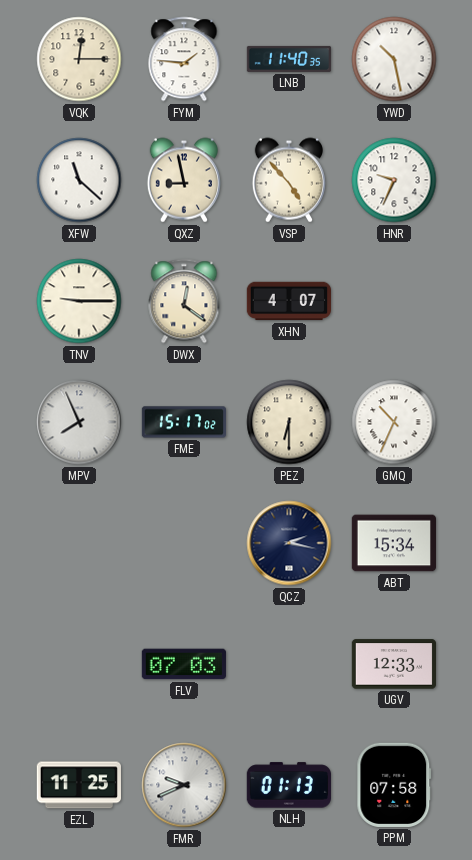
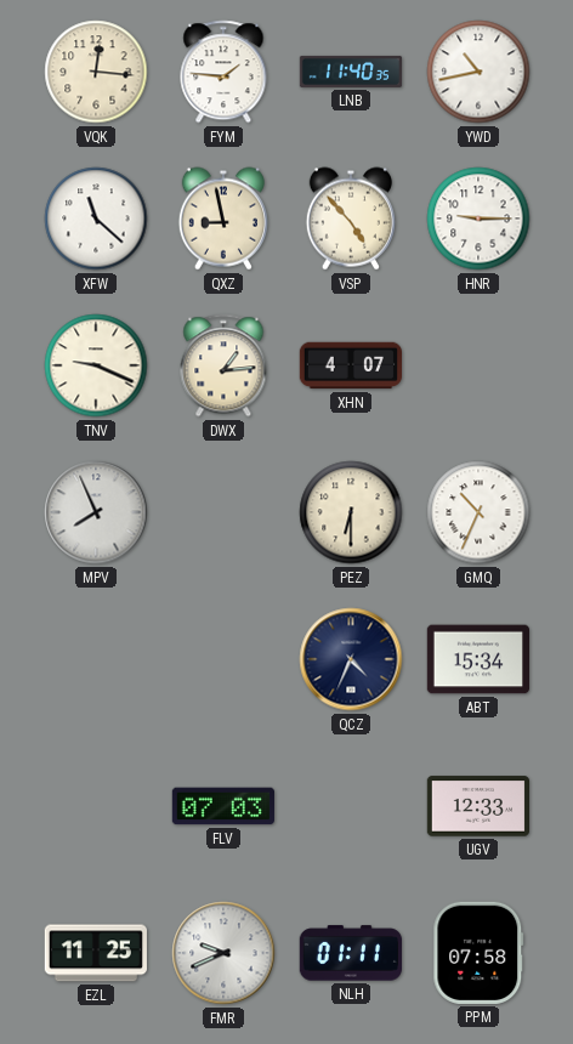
VQK: 12:15 -> 12:16 (96, 72)
YWD: 10:28 -> 10:43 (478, 72)
HNR: 9:34 -> 9:15 (478, 219)
TNV: 9:15 -> 9:19 (96, 365)
DWX: 12:21 -> 1:14 (223, 365)
FME: 15:17 -> none (183, 422)
QCZ: 2:17 -> 4:34 (351, 659)
NLH: 01:13 -> 01:11 (351, 953)
